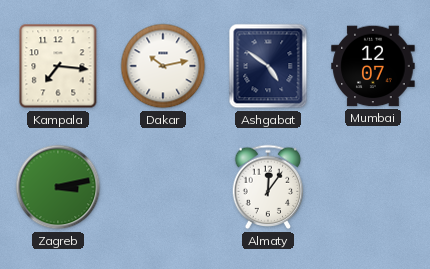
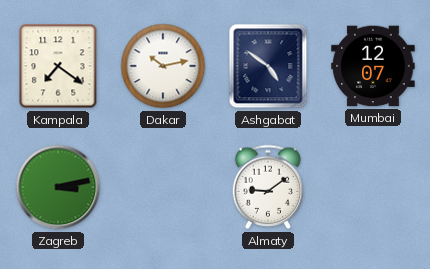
Kampala: 7:16 -> 7:21 (58, 66)
Almaty: 12:06 -> 9:09 (268, 187)
